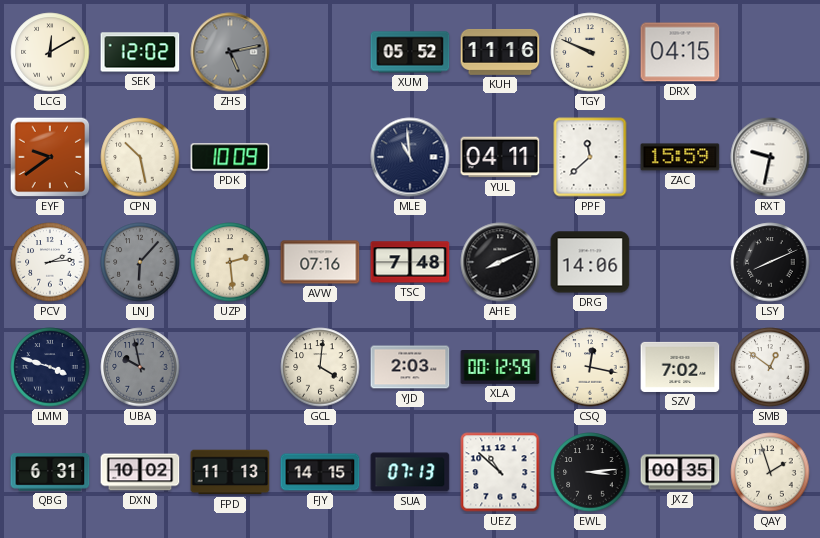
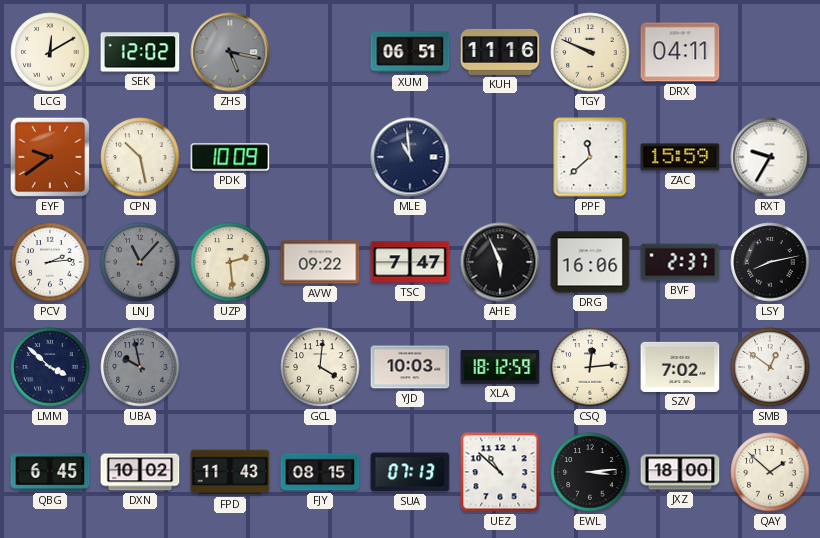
ZHS: 5:13 -> 5:17 (230, 52)
XUM: 05:52 -> 06:51 (410, 52)
DRX: 04:15 -> 04:11 (680, 52)
YUL: 04:11 -> none (500, 157)
RXT: 9:32 -> 9:35 (770, 157)
LNJ: 6:07 -> 11:07 (140, 262)
AVW: 07:16 -> 09:22 (320, 262)
TSC: 7:48 -> 7:47 (410, 262)
AHE: 8:11 -> 5:56 (500, 262)
DRG: 14:06 -> 16:06 (590, 262)
BVF: none -> 2:37 (680, 262)
LSY: 8:11 -> 8:13 (770, 262)
LMM: 3:48 -> 3:52 (50, 367)
YJD: 2:03 -> 10:03 (410, 367)
XLA: 00:12 -> 18:12 (500, 368)
CSQ: 12:17 -> 12:14 (590, 367)
QBG: 6:31 -> 6:45 (50, 472)
FPD: 11:13 -> 11:43 (230, 472)
FJY: 14:15 -> 08:15 (320, 472)
JXZ: 00:35 -> 18:00 (680, 472)
QAY: 1:57 -> 1:52 (770, 472)
